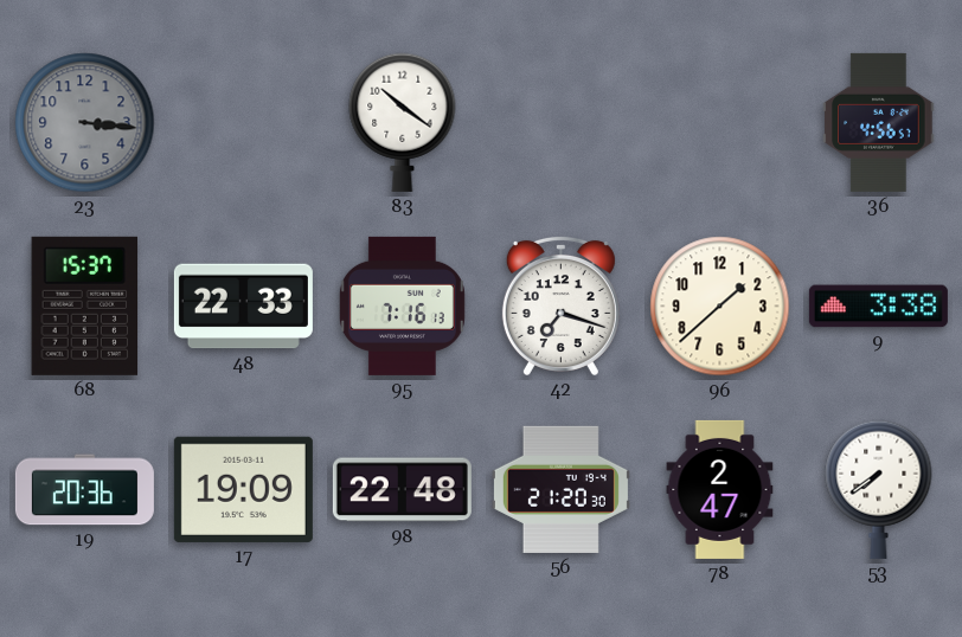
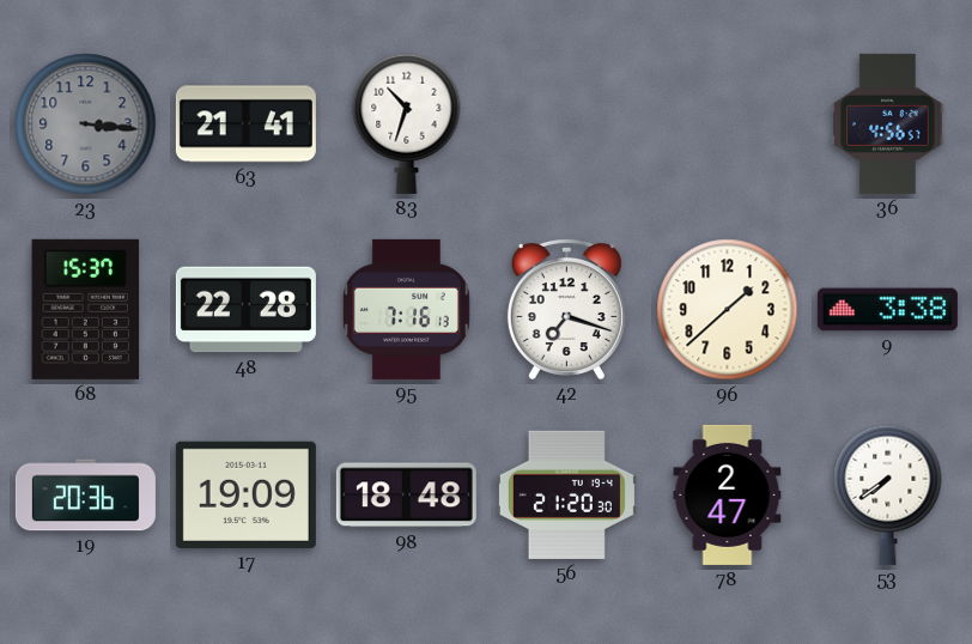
63: none -> 21:41 (245, 124)
83: 10:21 -> 10:33 (407, 123)
48: 22:33 -> 22:28 (245, 310)
98: 22:48 -> 18:48 (406, 496)
